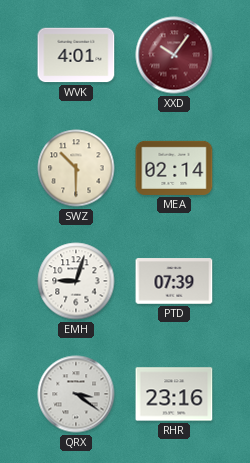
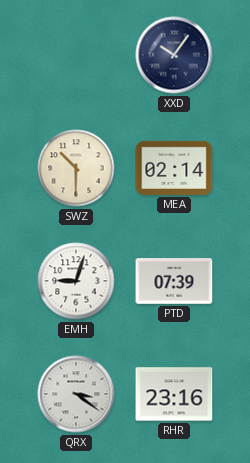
WVK: 4:01 -> none (76, 55)
XXD dial: burgundy -> navy (174, 55)
